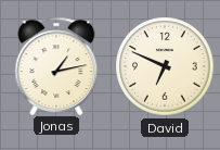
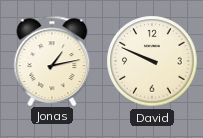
David: 6:49 -> 9:49 (152, 61)
